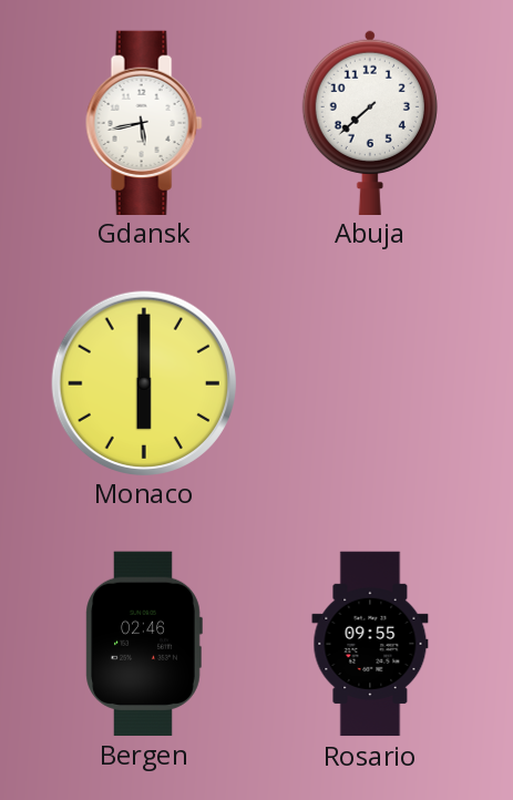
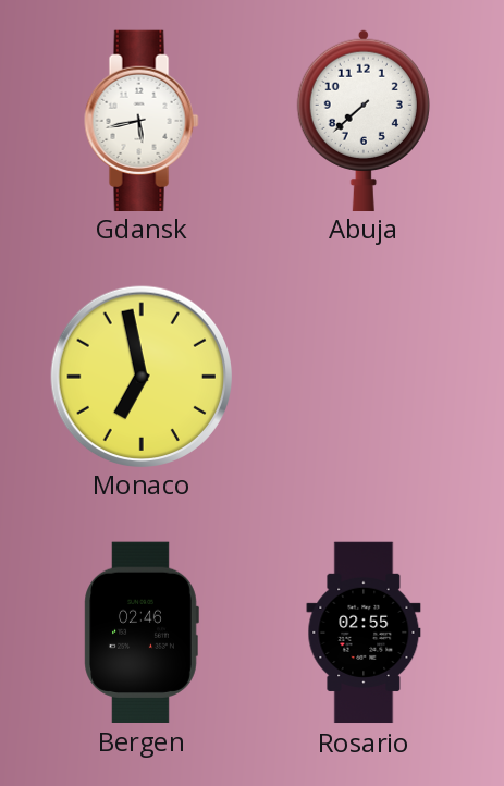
Monaco: 6:00 -> 6:58 (140, 376)
Rosario: 09:55 -> 02:55 (364, 633)
